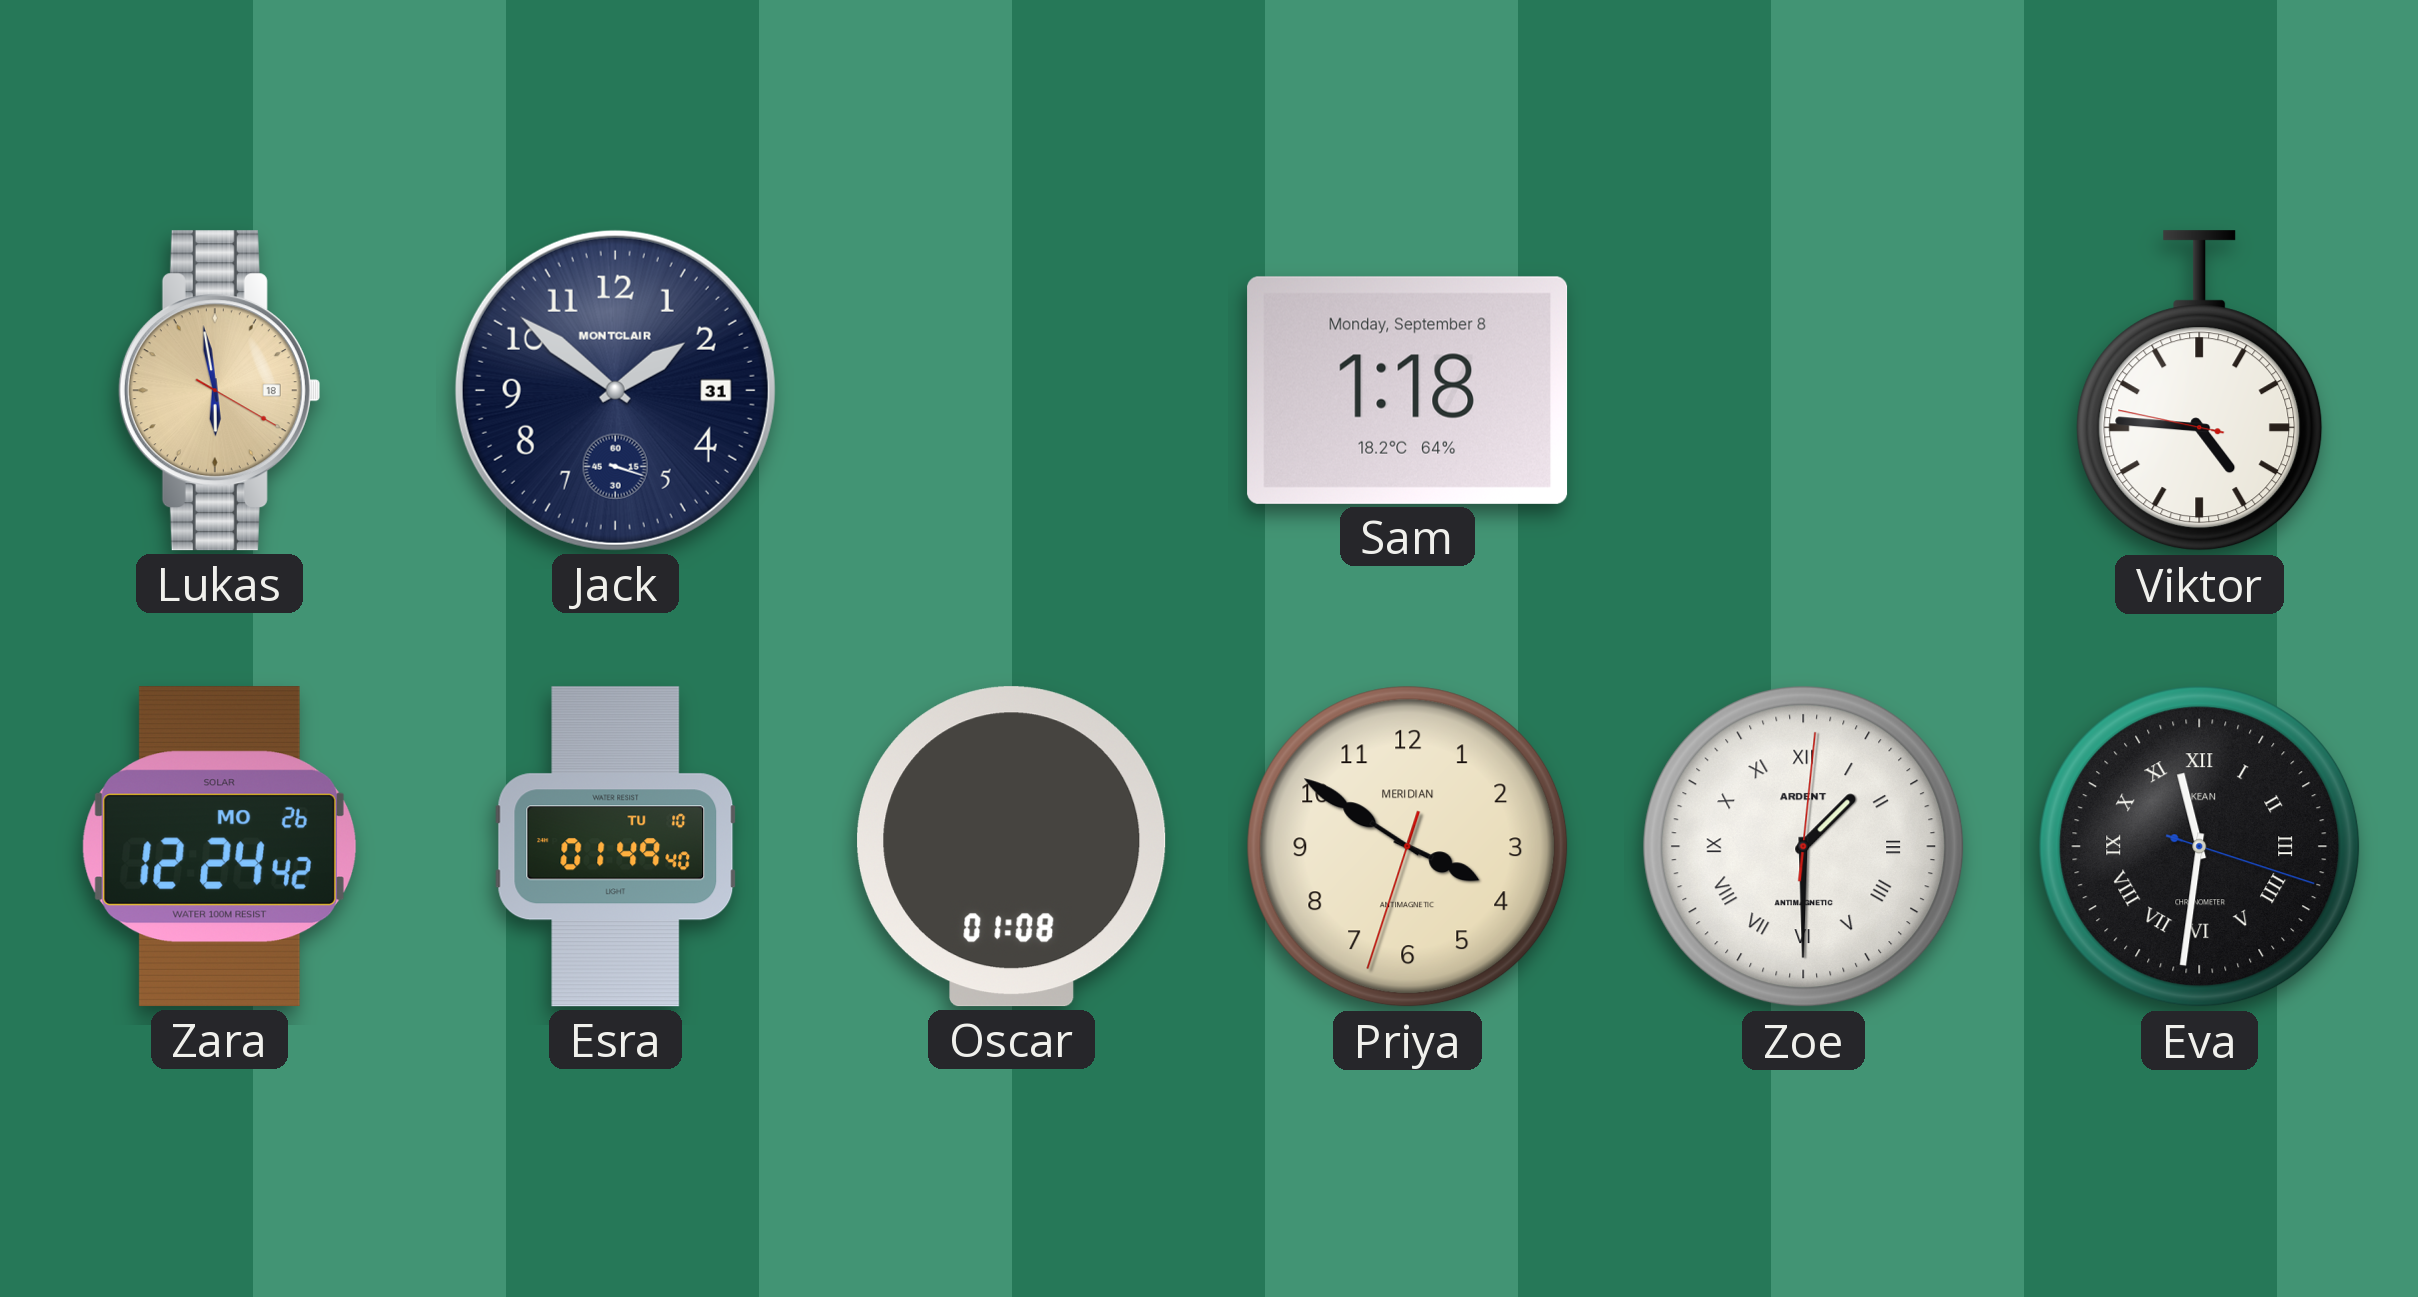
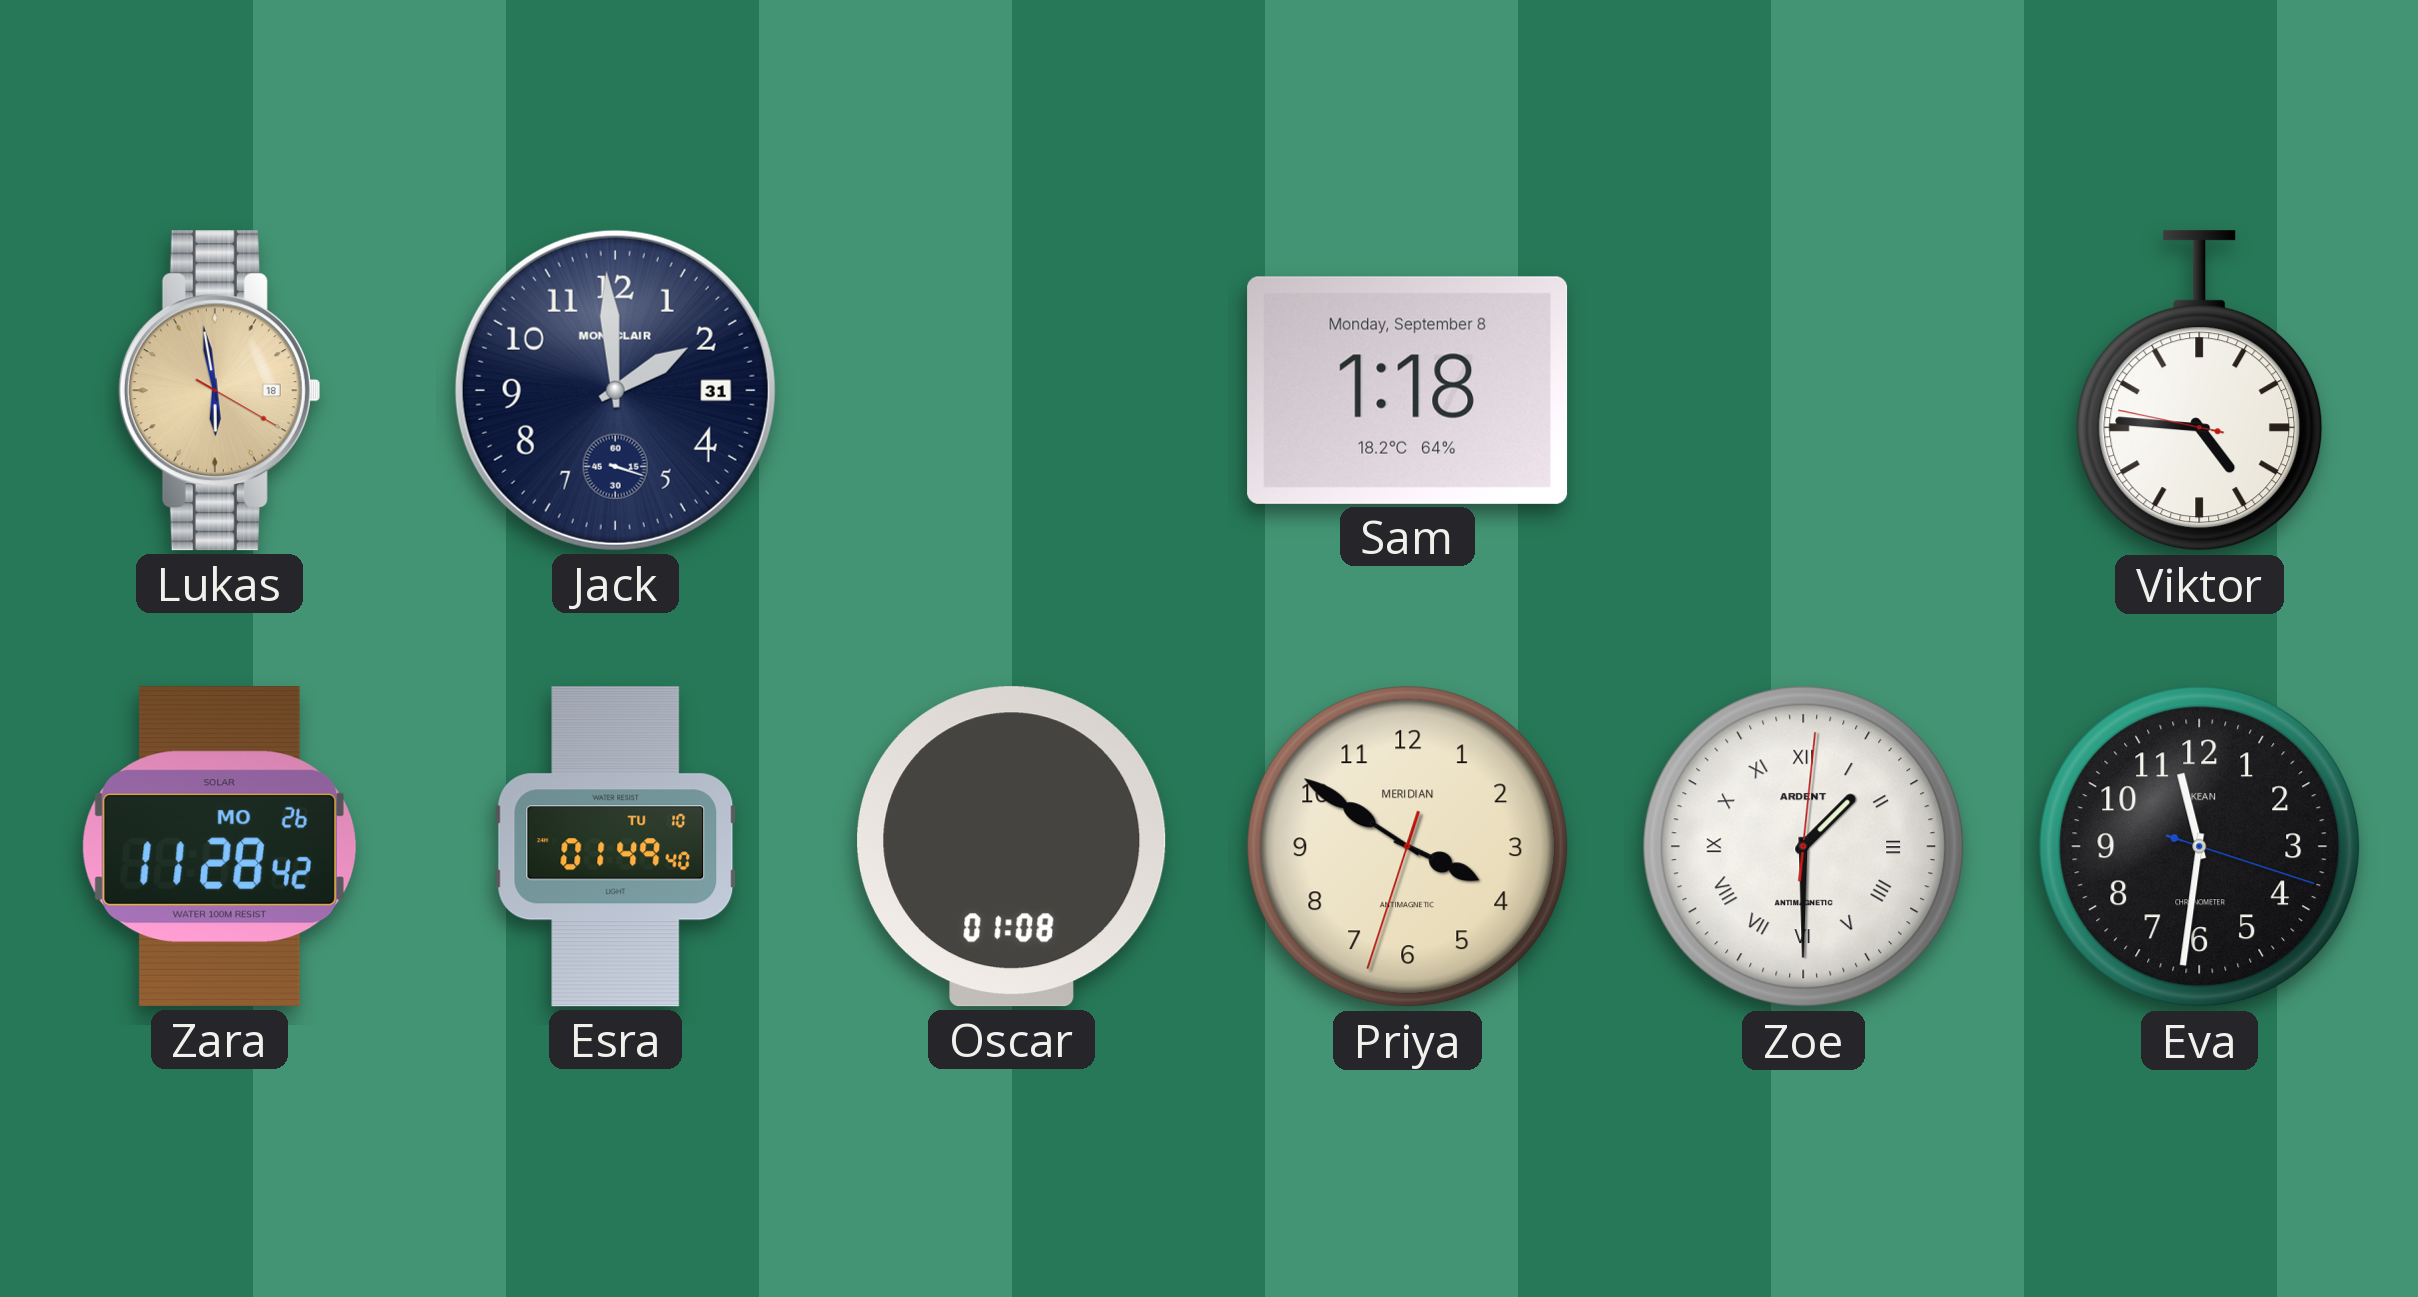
Jack: 1:51 -> 1:59 (615, 390)
Zara: 12:24 -> 11:28 (219, 847)
Eva numerals: Roman -> Arabic (2200, 847)
